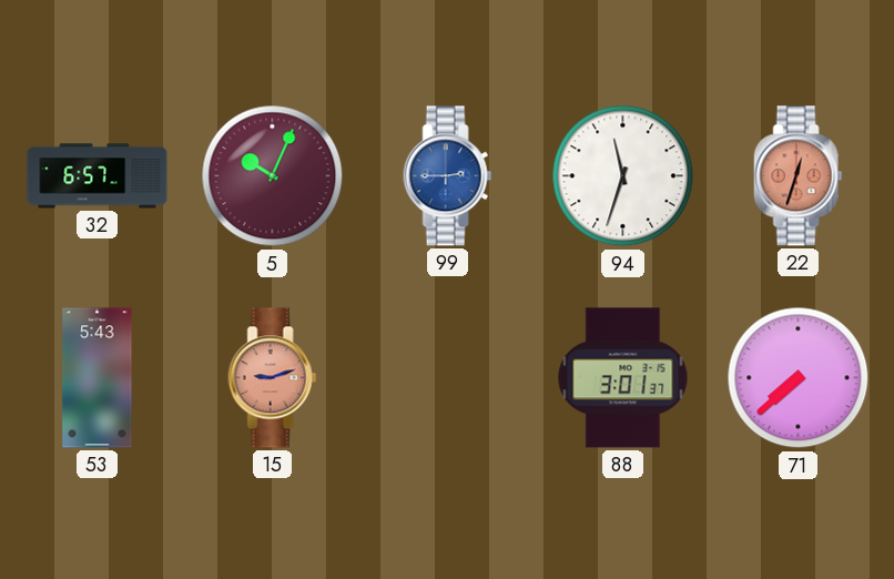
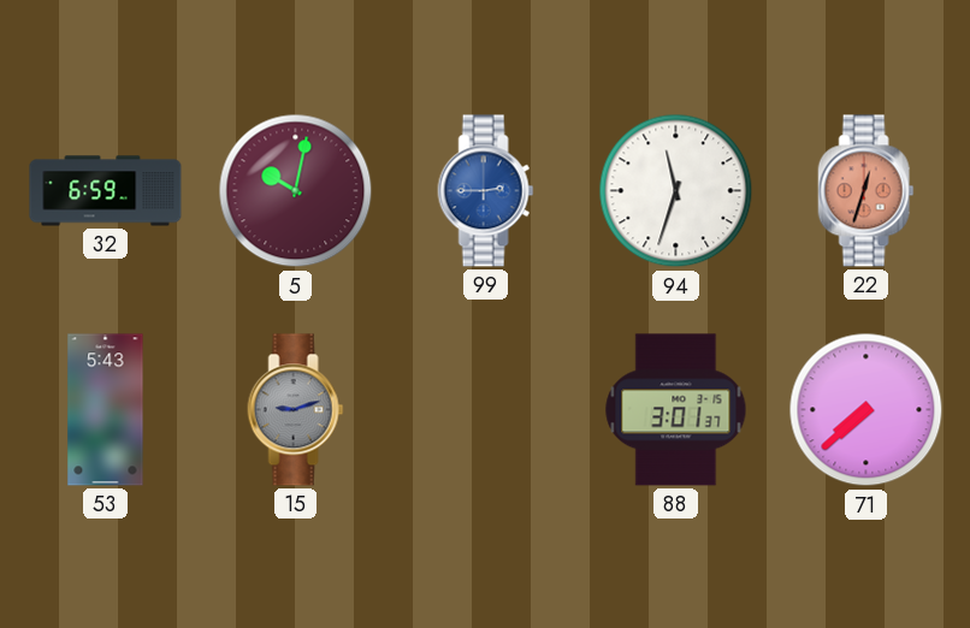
32: 6:57 -> 6:59 (106, 191)
5: 10:04 -> 10:02 (296, 191)
15 dial: salmon -> grey (296, 410)
